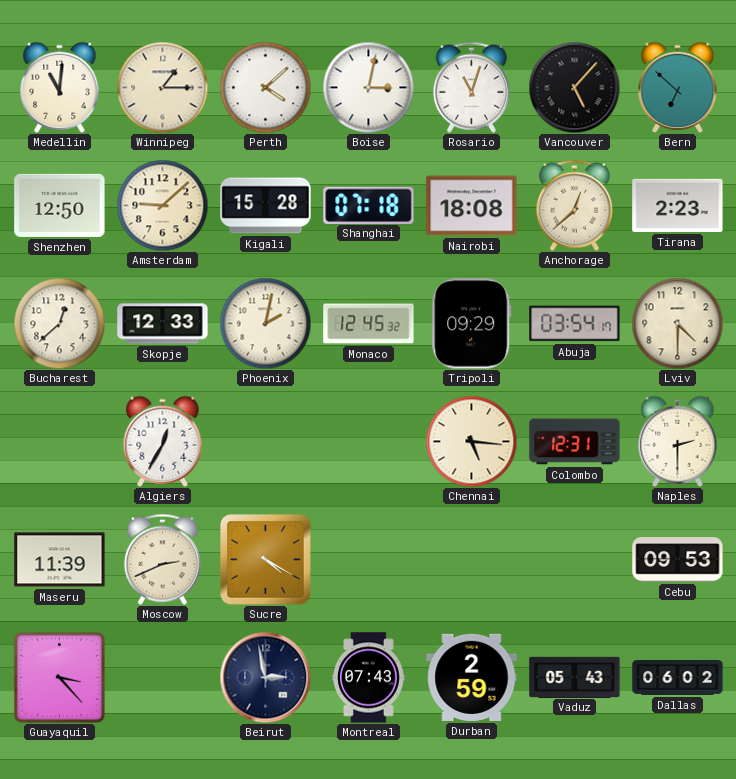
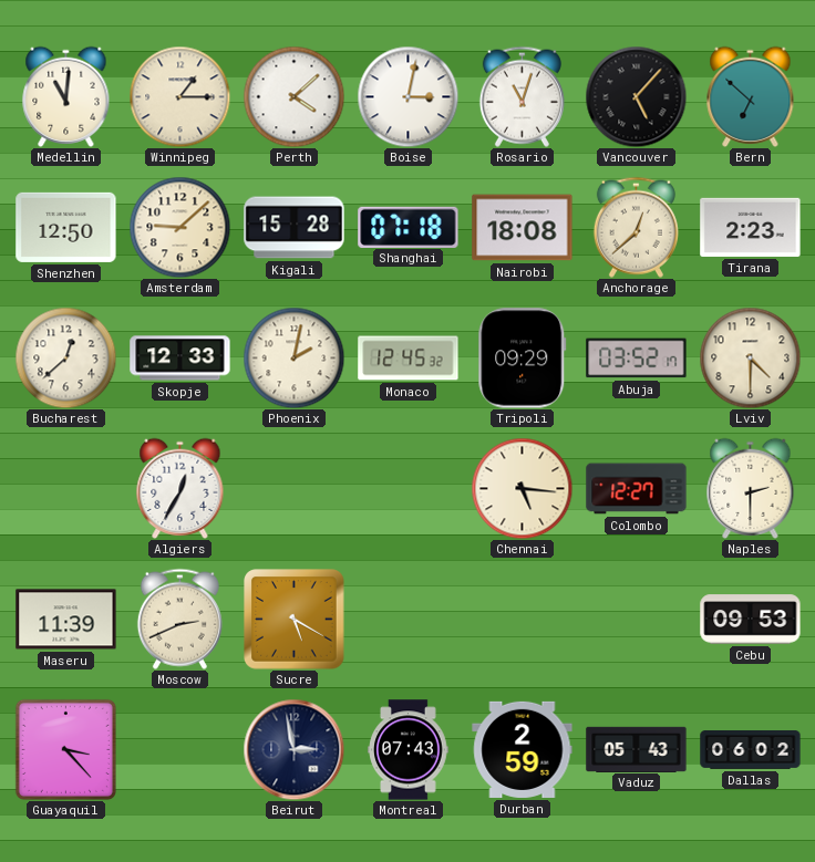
Abuja: 03:54 -> 03:52 (637, 359)
Colombo: 12:31 -> 12:27 (637, 489)
Sucre: 4:20 -> 5:20 (295, 620)
